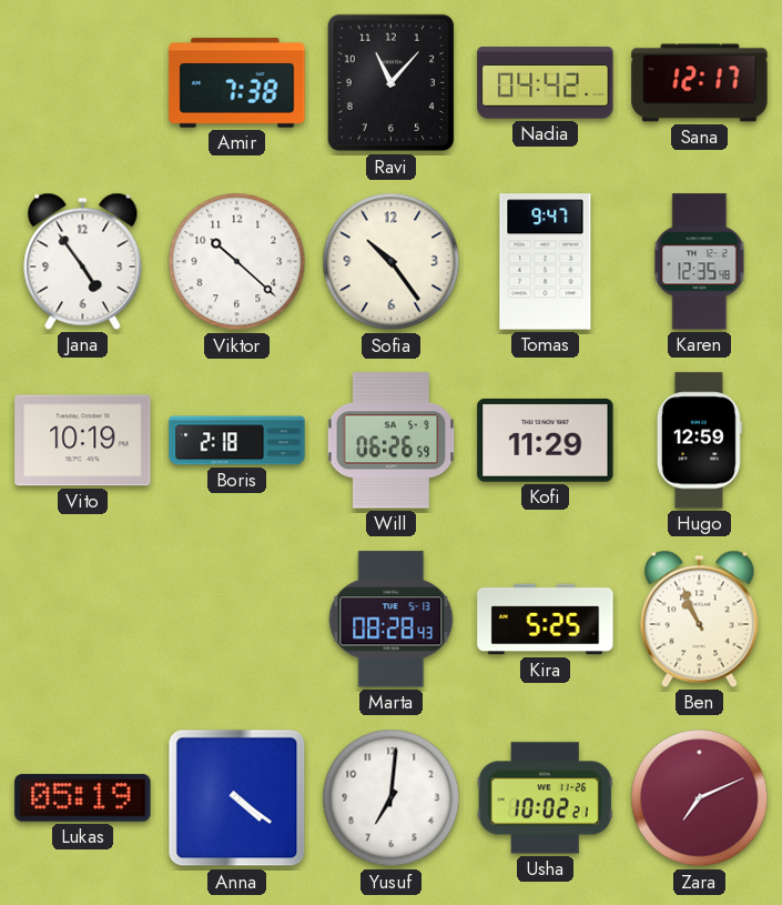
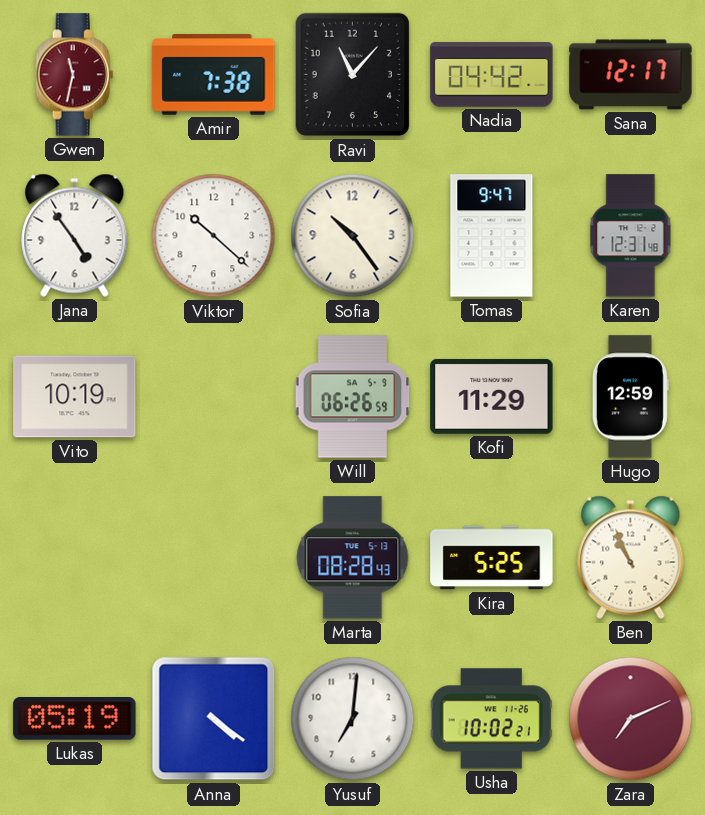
Gwen: none -> 11:32 (75, 75)
Karen: 12:35 -> 12:31 (631, 236)
Boris: 2:18 -> none (237, 441)
